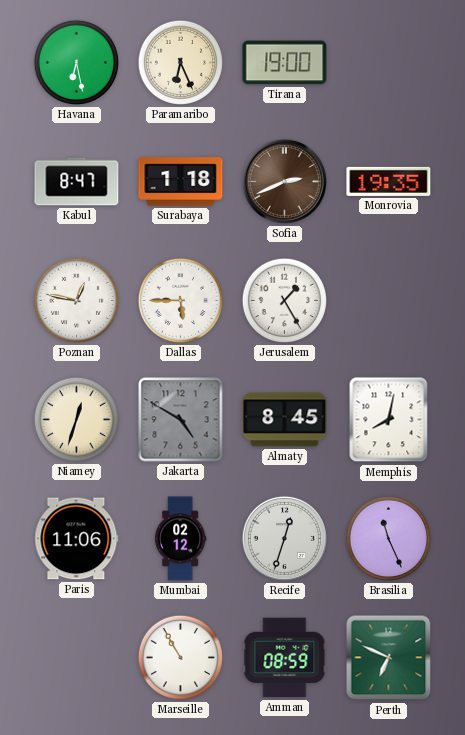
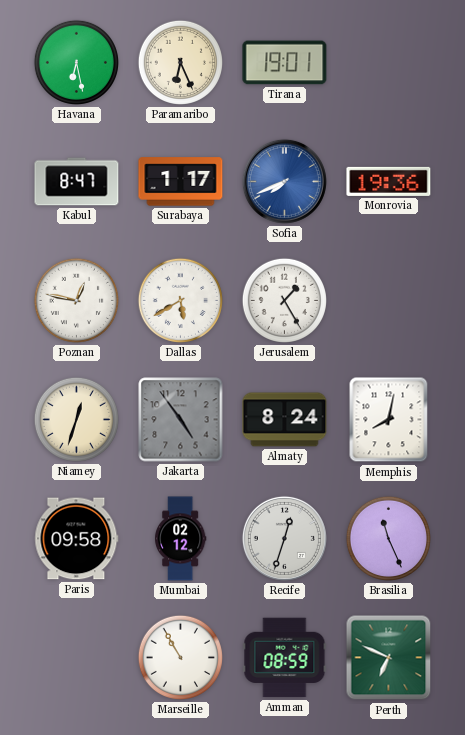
Tirana: 19:00 -> 19:01 (285, 63)
Surabaya: 1:18 -> 1:17 (181, 182)
Sofia: 2:41 -> 7:41 (284, 181)
Sofia dial: brown -> blue (284, 181)
Monrovia: 19:35 -> 19:36 (389, 181)
Dallas: 5:45 -> 5:40 (180, 300)
Jakarta: 4:50 -> 4:54 (181, 420)
Almaty: 8:45 -> 8:24 (285, 420)
Paris: 11:06 -> 09:58 (77, 539)
